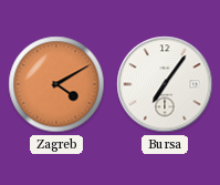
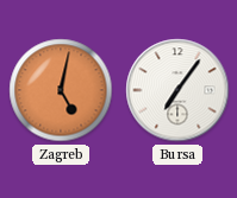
Zagreb: 4:10 -> 5:02 (61, 90)
